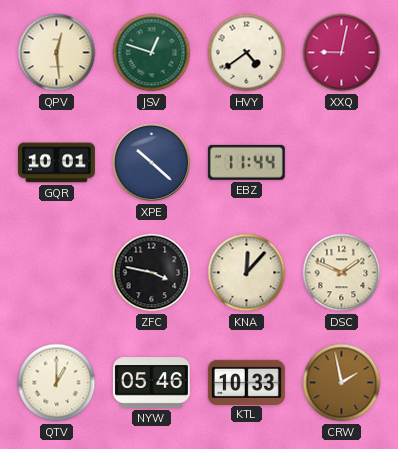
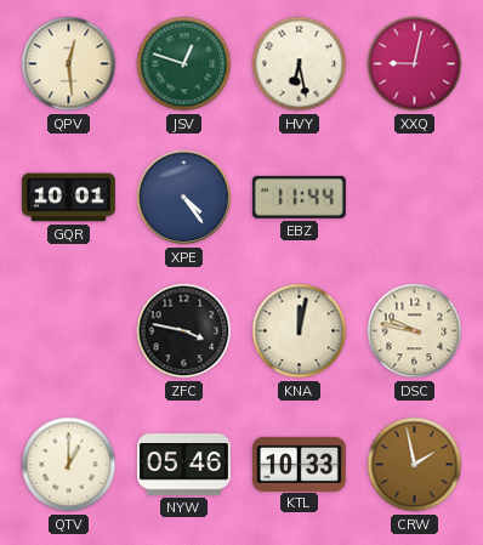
HVY: 4:39 -> 6:28 (300, 64)
XPE: 10:22 -> 4:24 (184, 198)
KNA: 12:07 -> 12:02 (300, 331)
DSC: 1:49 -> 9:47 (415, 331)
